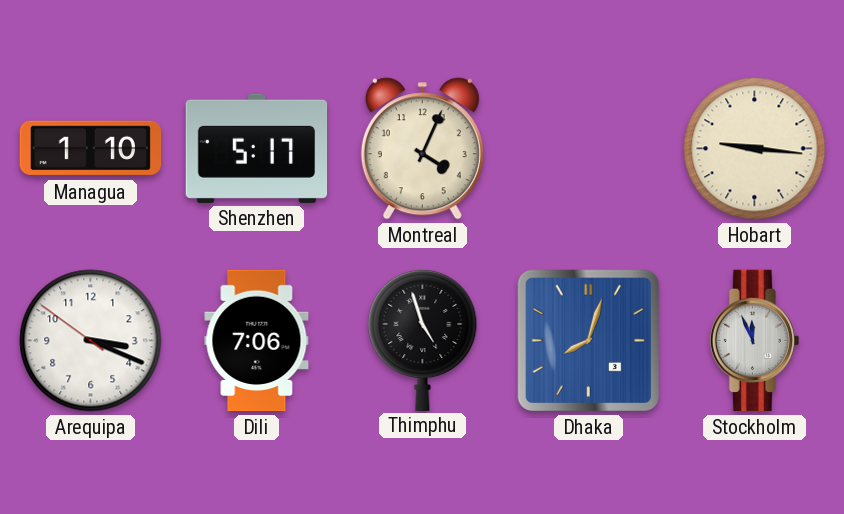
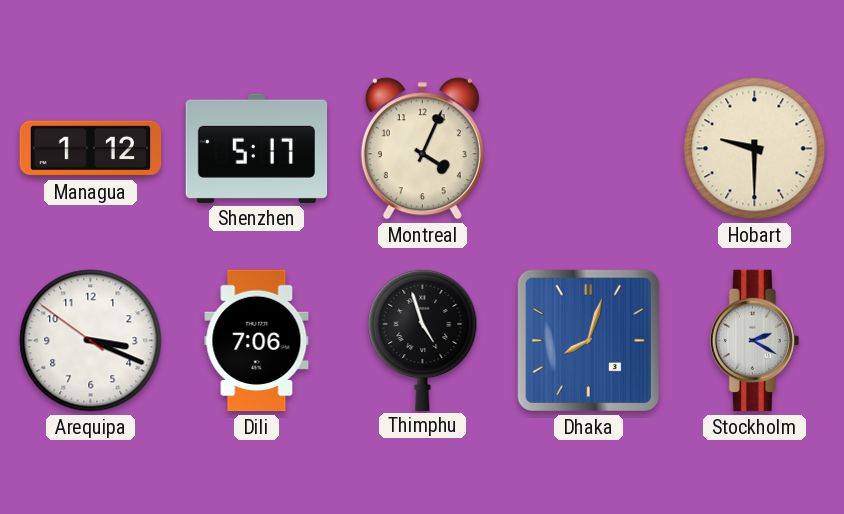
Managua: 1:10 -> 1:12 (91, 149)
Hobart: 9:16 -> 9:30 (755, 149)
Stockholm: 11:56 -> 2:20 (755, 341)
